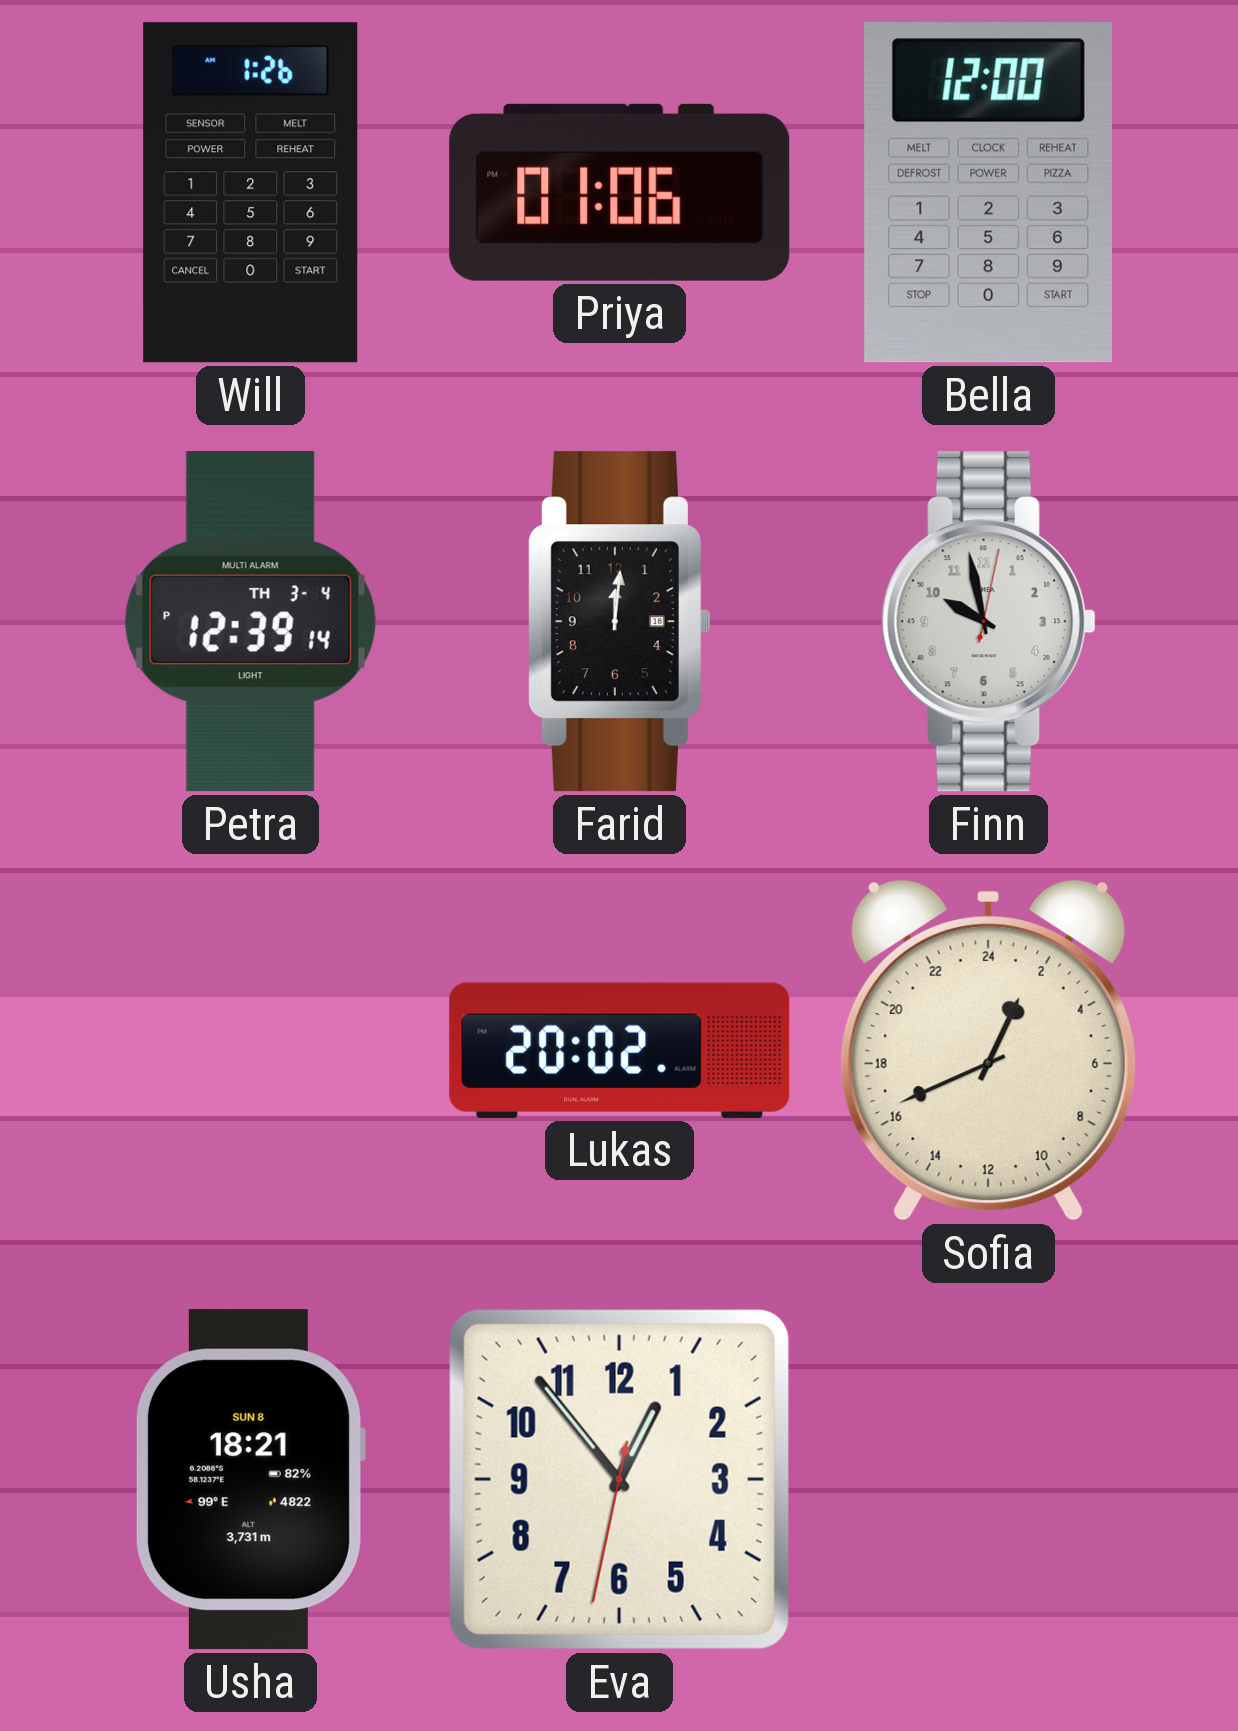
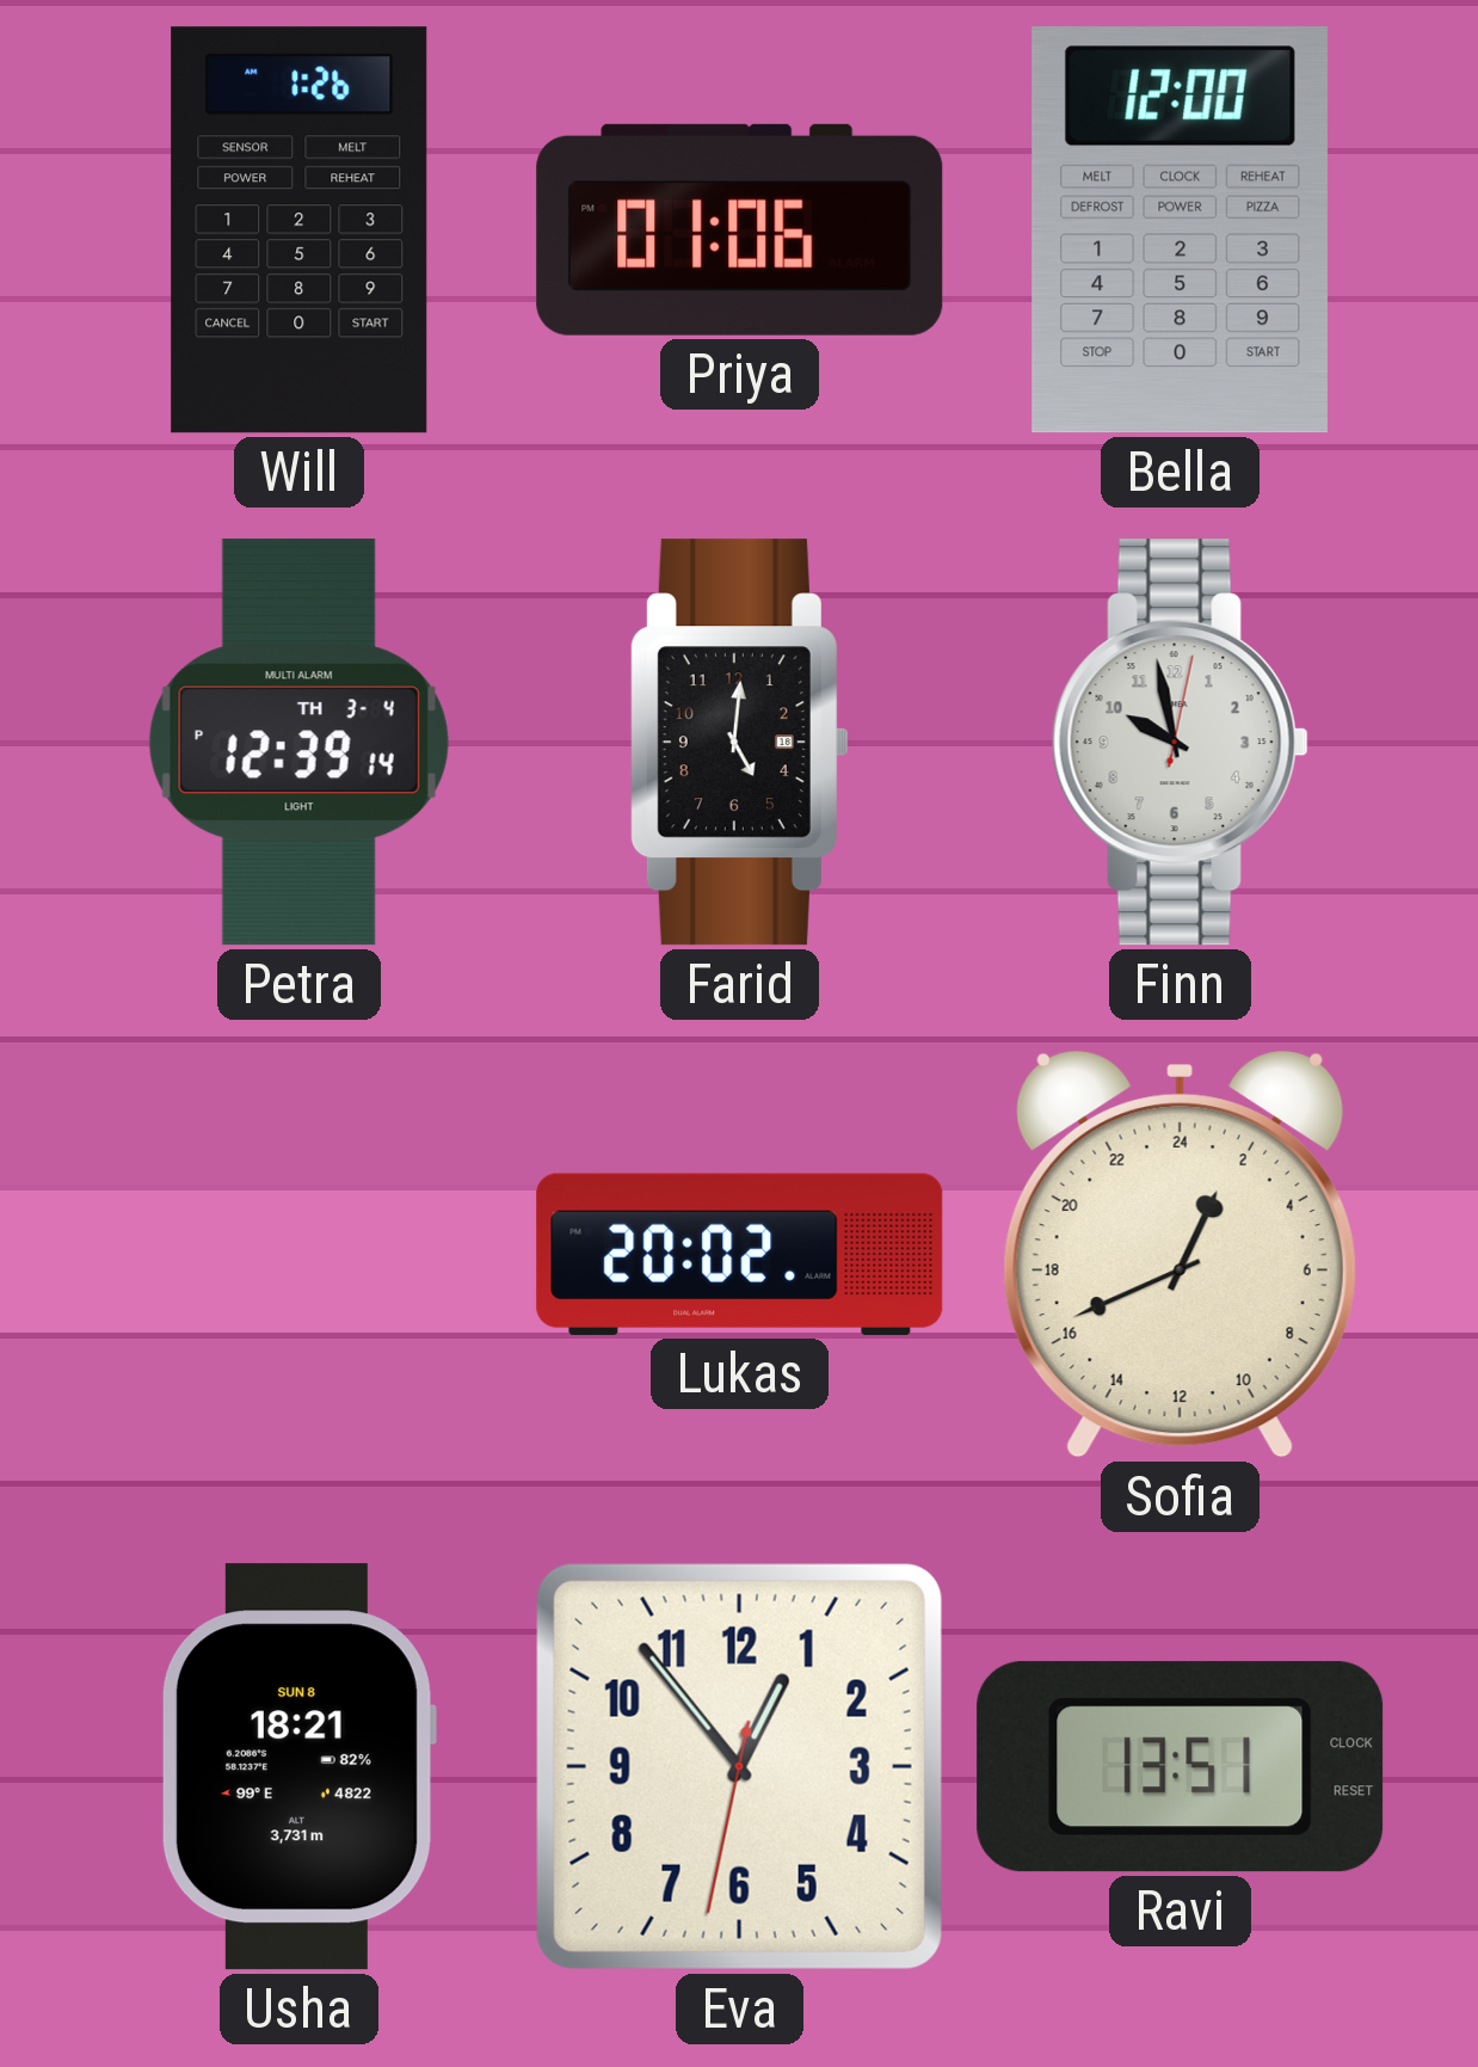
Farid: 12:01 -> 5:01 (739, 743)
Ravi: none -> 13:51 (1181, 1767)
